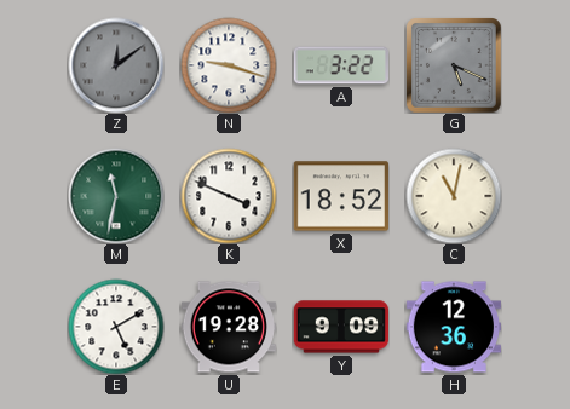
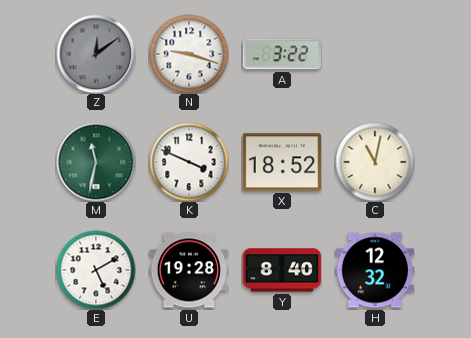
G: 5:19 -> none (454, 65)
Y: 9:09 -> 8:40 (281, 270)
H: 12:36 -> 12:32 (374, 270)
